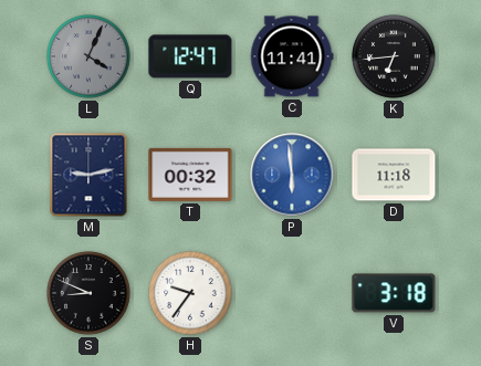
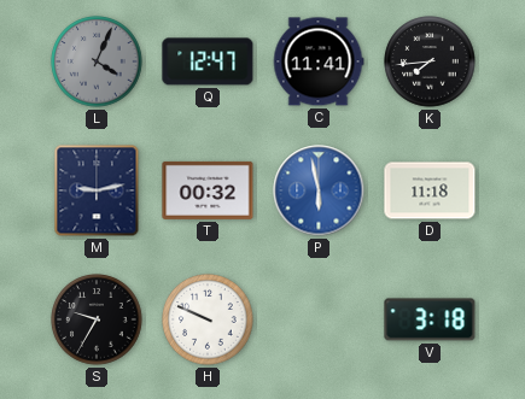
K: 6:44 -> 7:44 (430, 61)
P: 5:59 -> 5:58 (319, 190)
S: 8:49 -> 9:35 (97, 319)
H: 9:36 -> 9:49 (208, 319)
